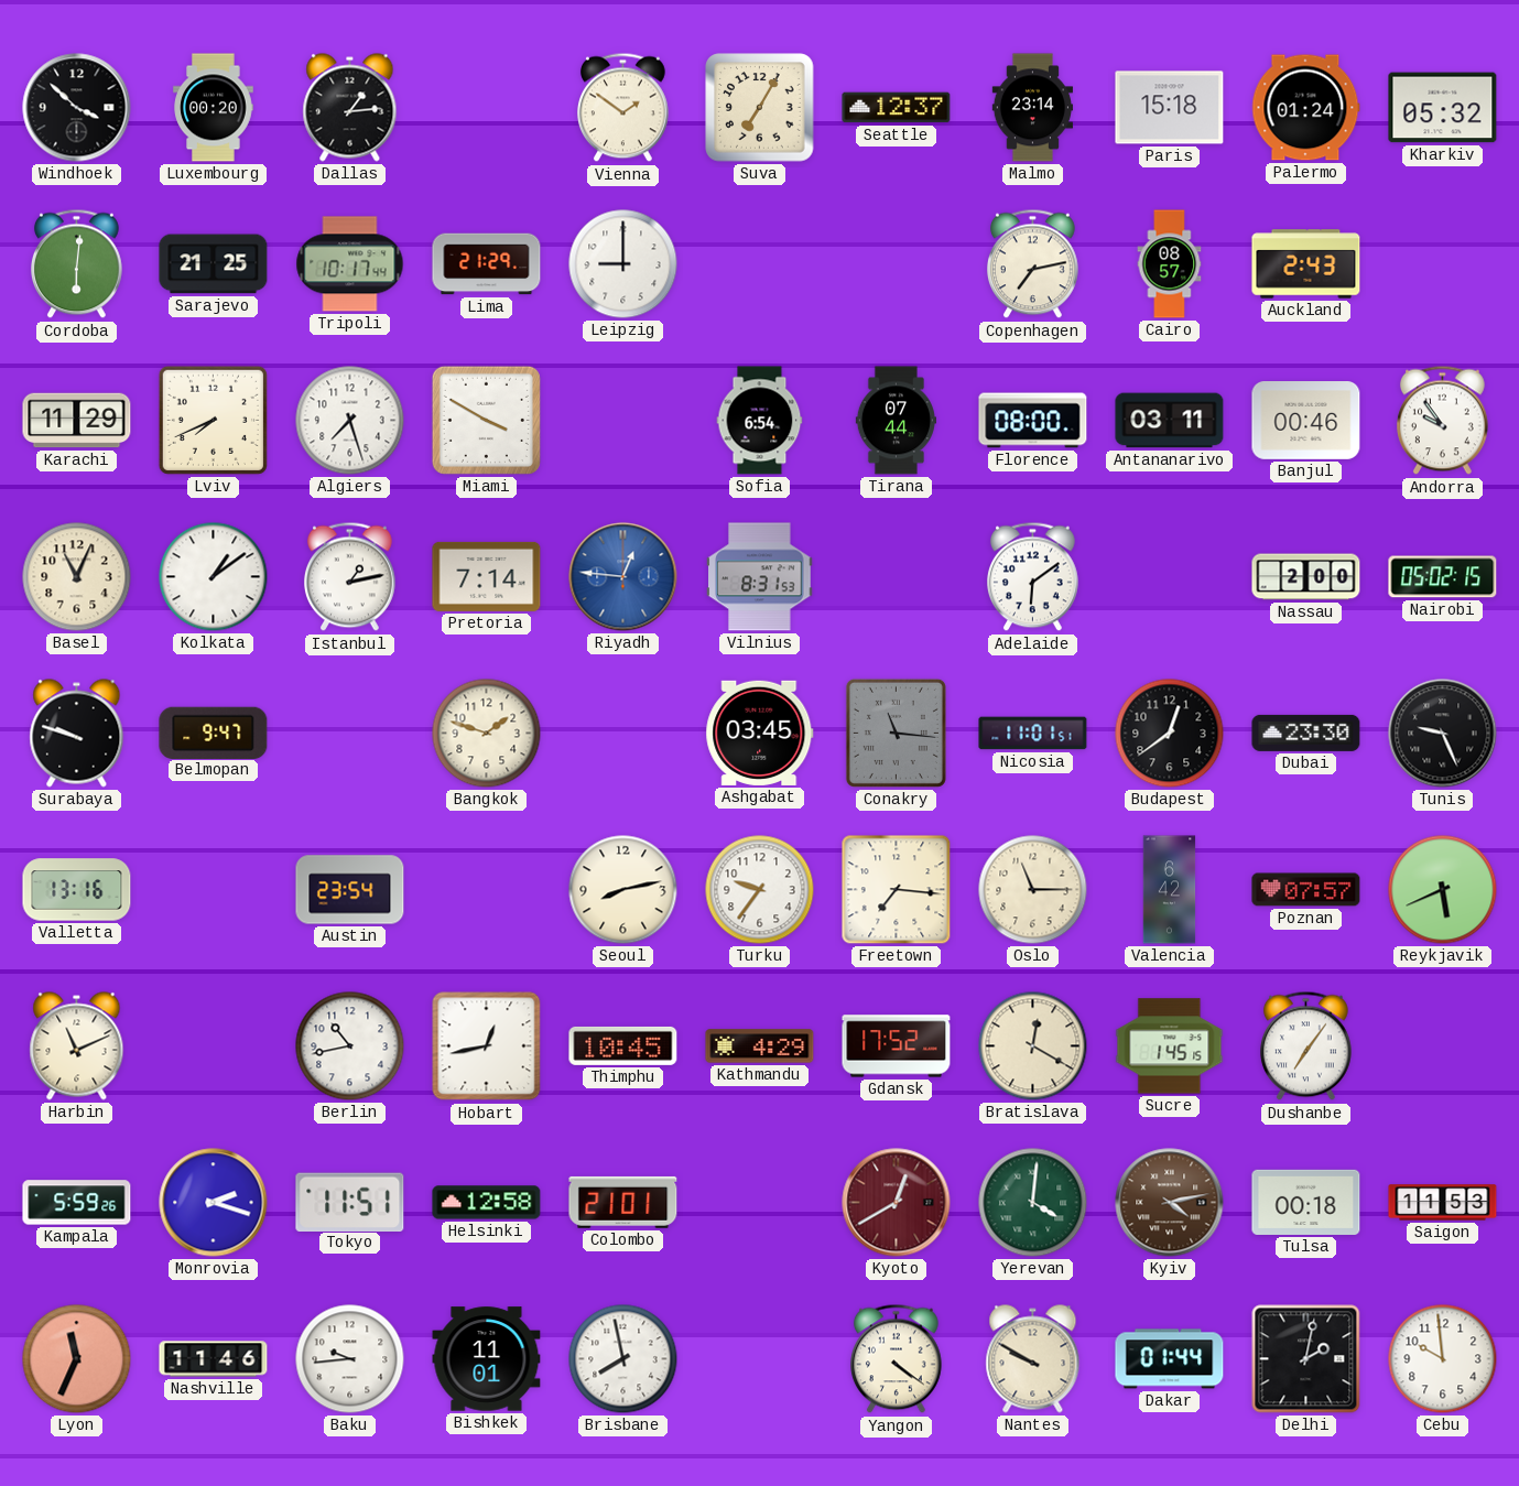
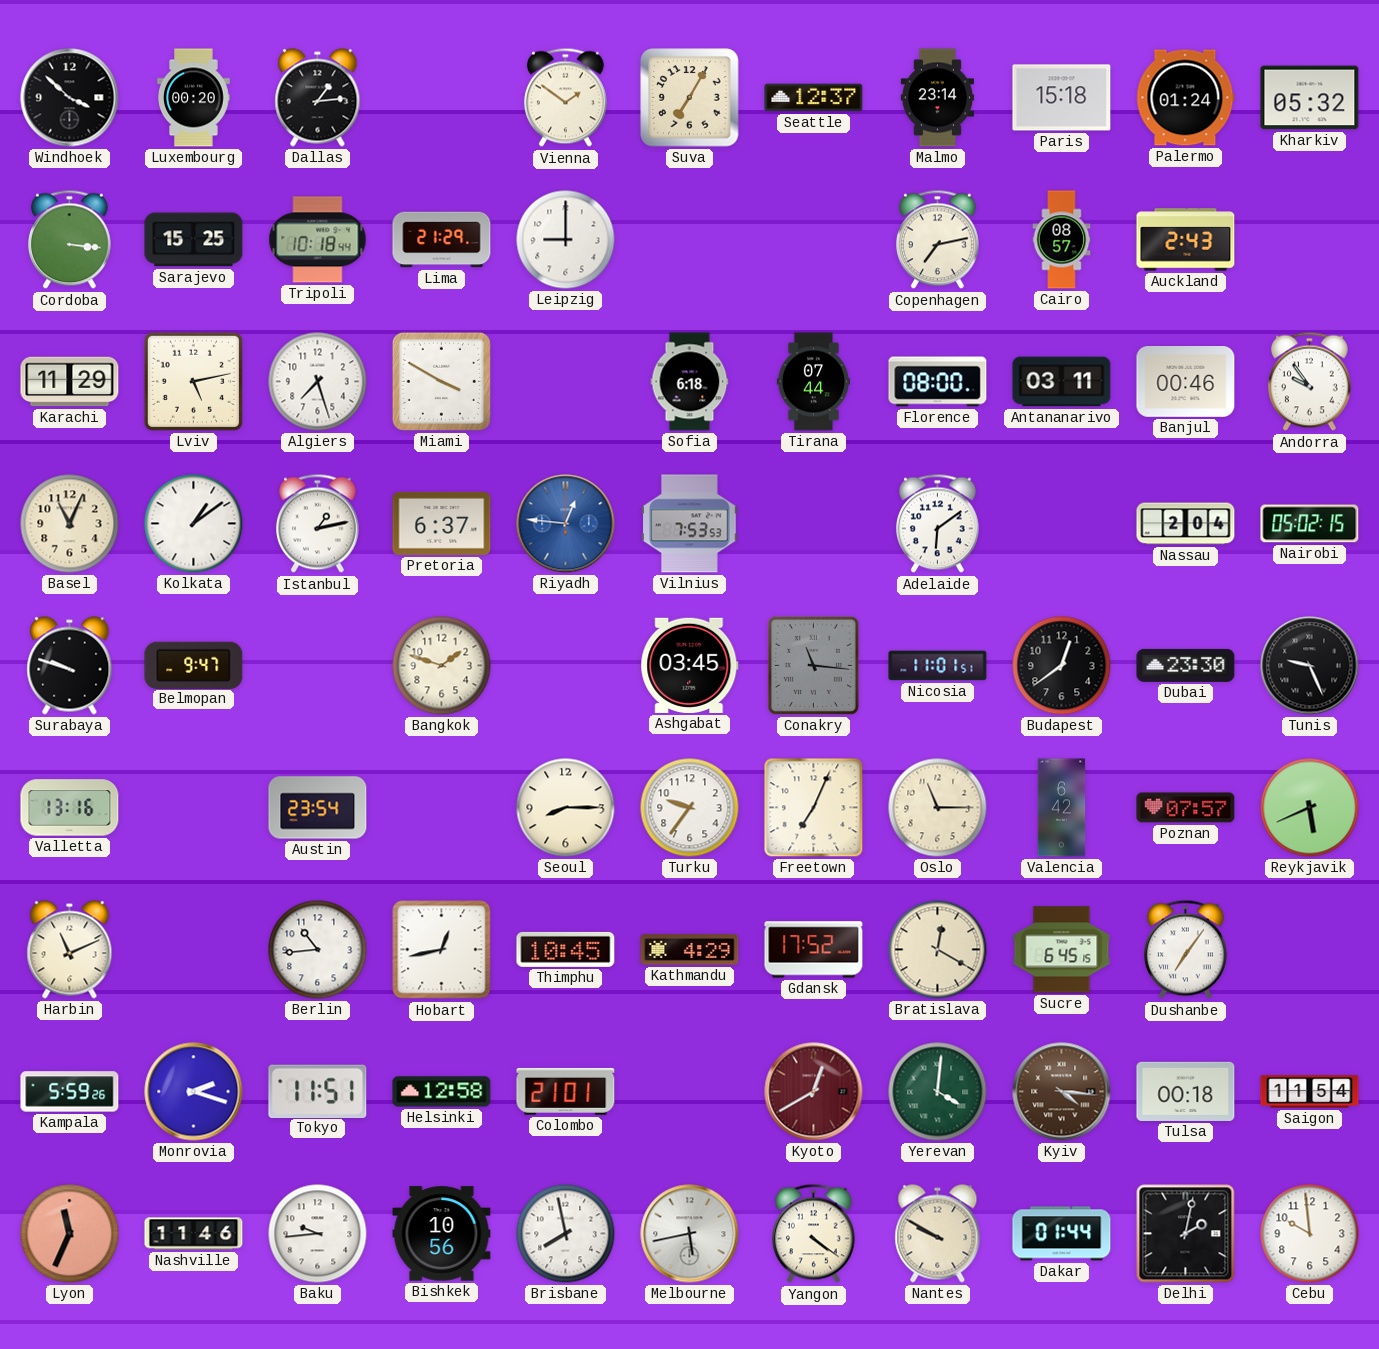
Cordoba: 6:01 -> 3:16 (70, 240)
Sarajevo: 21:25 -> 15:25 (194, 240)
Tripoli: 10:17 -> 10:18 (318, 240)
Lviv: 7:41 -> 5:13 (193, 381)
Sofia: 6:54 -> 6:18 (690, 382)
Pretoria: 7:14 -> 6:37 (442, 523)
Vilnius: 8:31 -> 7:53 (690, 524)
Nassau: 2:00 -> 2:04 (1186, 524)
Seoul: 8:13 -> 8:15 (566, 808)
Freetown: 7:16 -> 7:04 (814, 808)
Berlin: 10:43 -> 10:44 (318, 950)
Sucre: 1:45 -> 6:45 (1062, 950)
Kyiv: 4:13 -> 4:16 (1062, 1092)
Saigon: 11:53 -> 11:54 (1310, 1092)
Bishkek: 11:01 -> 10:56 (442, 1234)
Melbourne: none -> 5:43 (690, 1234)
